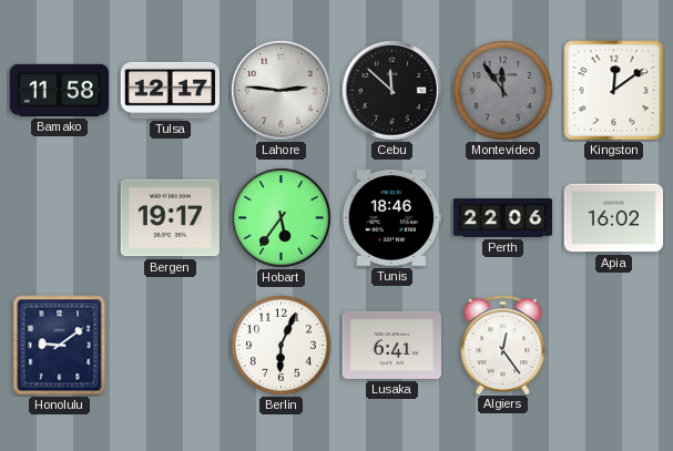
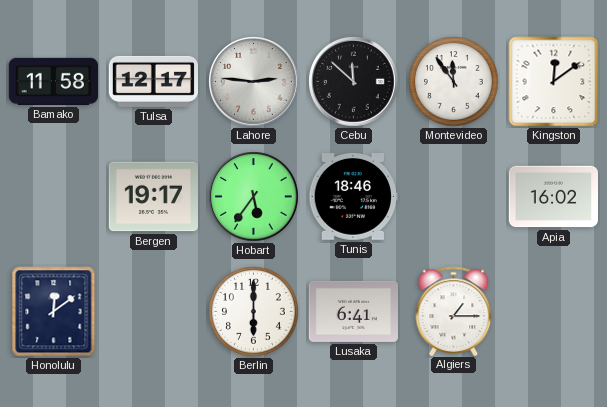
Montevideo dial: grey -> white (454, 82)
Perth: 22:06 -> none (502, 218)
Honolulu: 9:09 -> 12:09 (54, 312)
Berlin: 6:04 -> 6:00 (254, 312)
Algiers: 12:24 -> 1:15 (454, 311)
